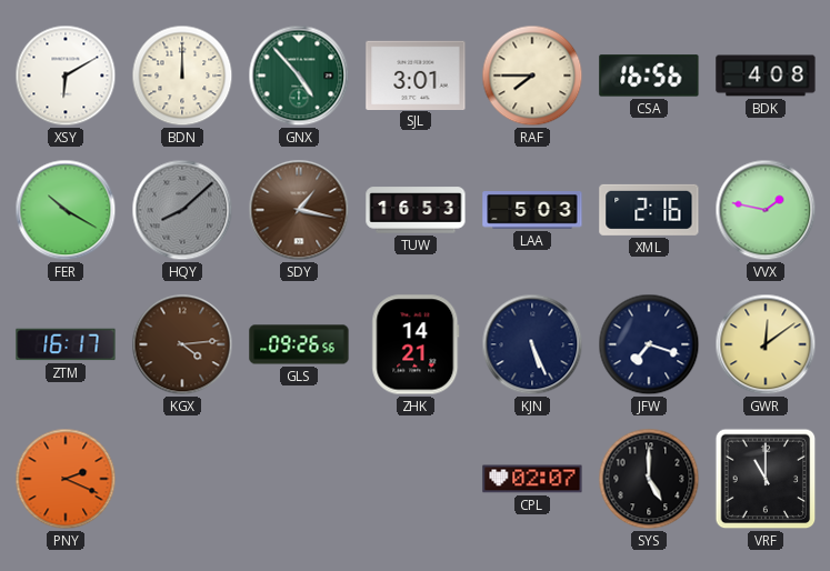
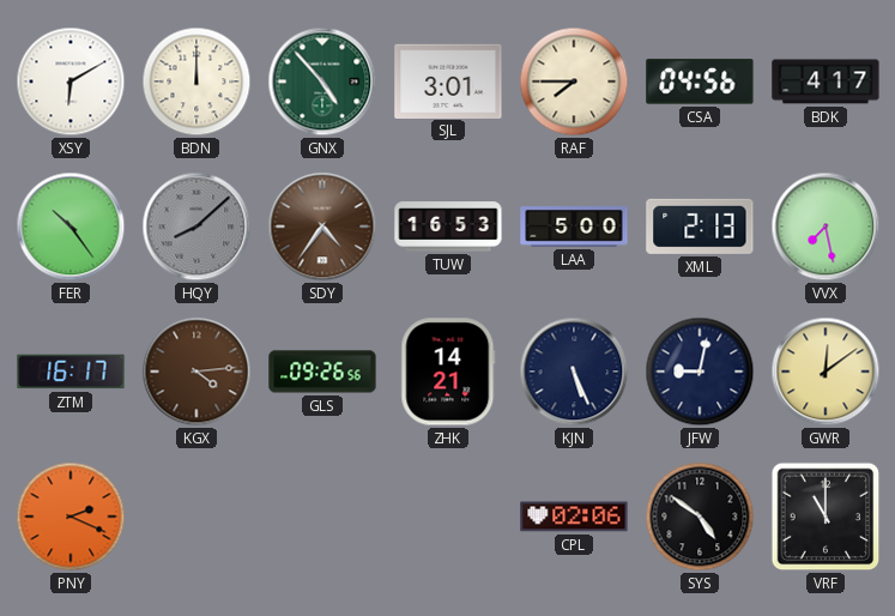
CSA: 16:56 -> 04:56 (700, 81)
BDK: 4:08 -> 4:17 (826, 81)
FER: 10:20 -> 10:24 (71, 227)
SDY: 1:17 -> 4:36 (322, 227)
LAA: 5:03 -> 5:00 (574, 227)
XML: 2:16 -> 2:13 (700, 227)
VVX: 1:47 -> 7:28 (826, 227)
JFW: 7:18 -> 9:02 (700, 372)
CPL: 02:07 -> 02:06 (574, 517)
SYS: 5:00 -> 4:51 (700, 517)
